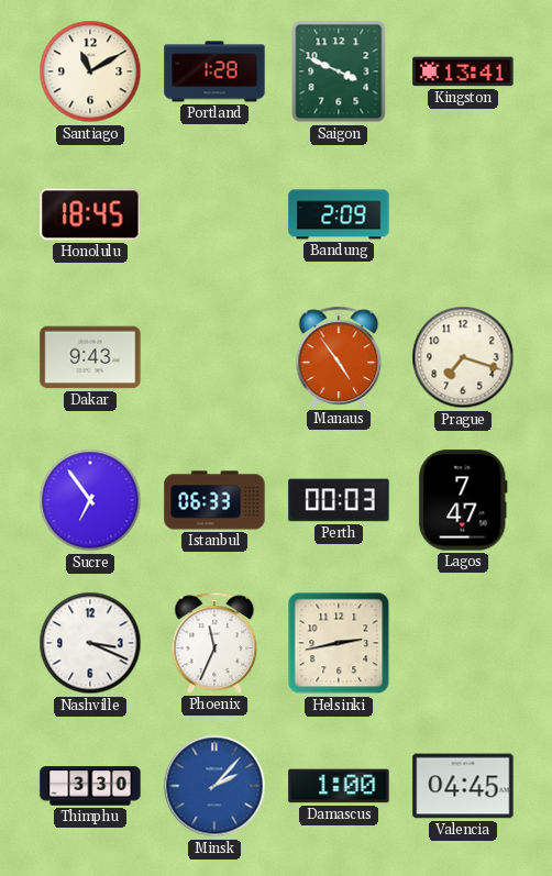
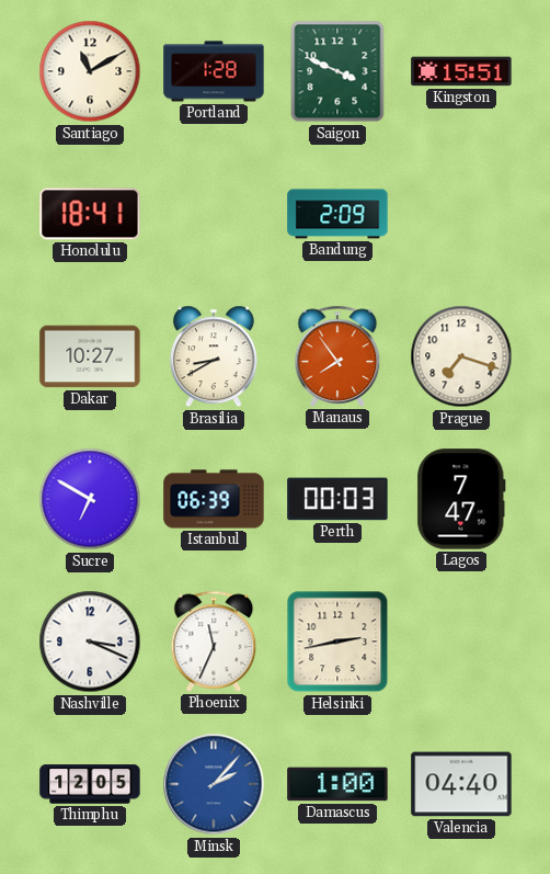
Kingston: 13:41 -> 15:51 (461, 71)
Honolulu: 18:45 -> 18:41 (90, 214)
Dakar: 9:43 -> 10:27 (90, 356)
Brasilia: none -> 8:40 (214, 356)
Manaus: 4:54 -> 7:54 (337, 356)
Sucre: 6:54 -> 6:50 (90, 499)
Istanbul: 06:33 -> 06:39 (214, 499)
Thimphu: 3:30 -> 12:05 (90, 784)
Valencia: 04:45 -> 04:40 (461, 784)
